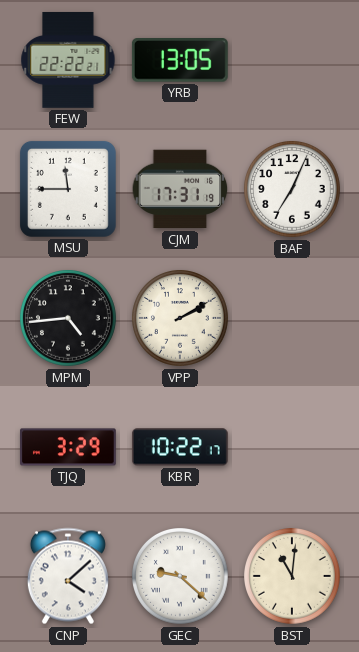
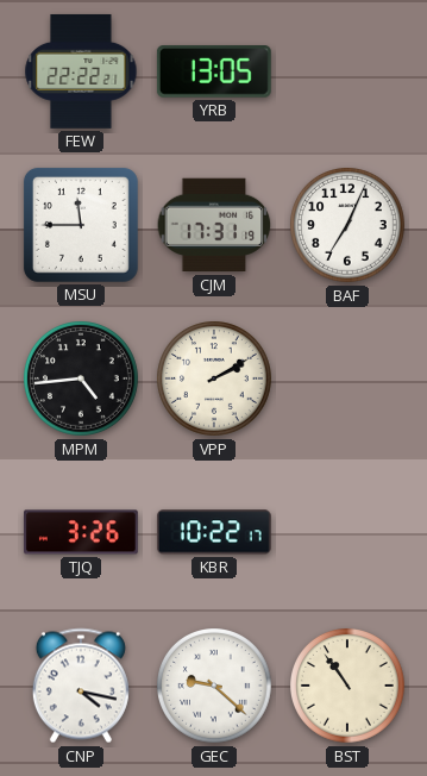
TJQ: 3:29 -> 3:26 (81, 532)
CNP: 4:08 -> 4:17 (81, 686)
BST: 11:01 -> 10:54 (348, 687)
